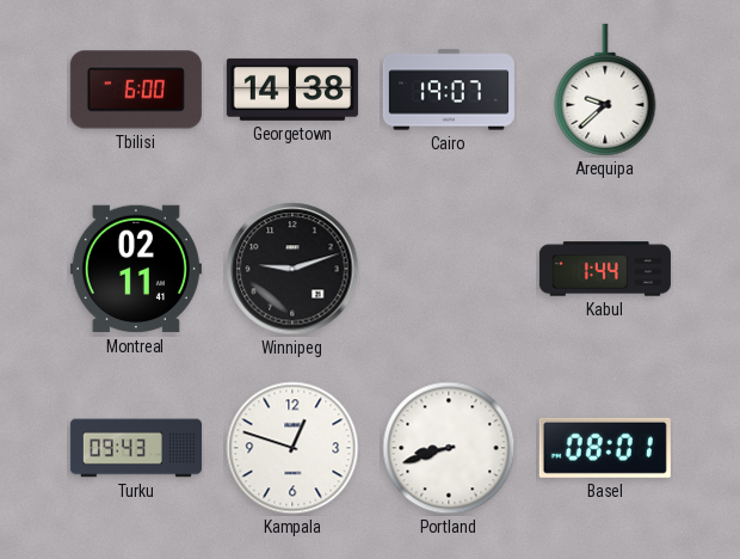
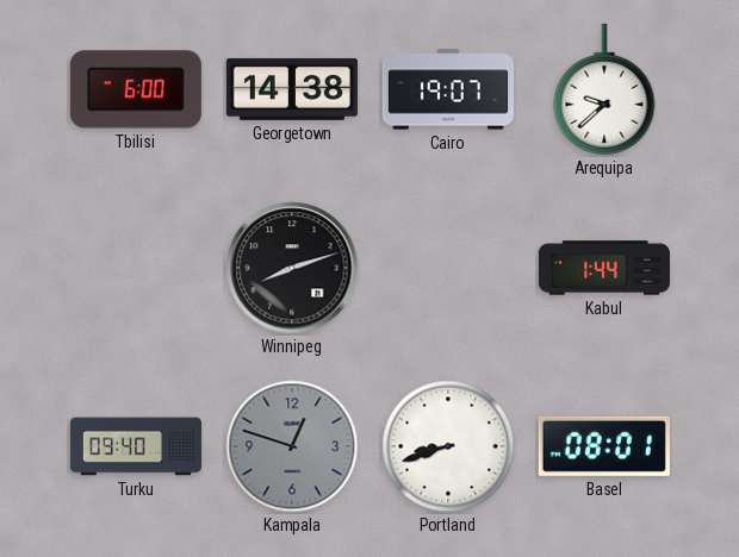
Montreal: 02:11 -> none (136, 269)
Winnipeg: 9:12 -> 8:12 (292, 268)
Turku: 09:43 -> 09:40 (136, 446)
Kampala dial: white -> grey (292, 446)
